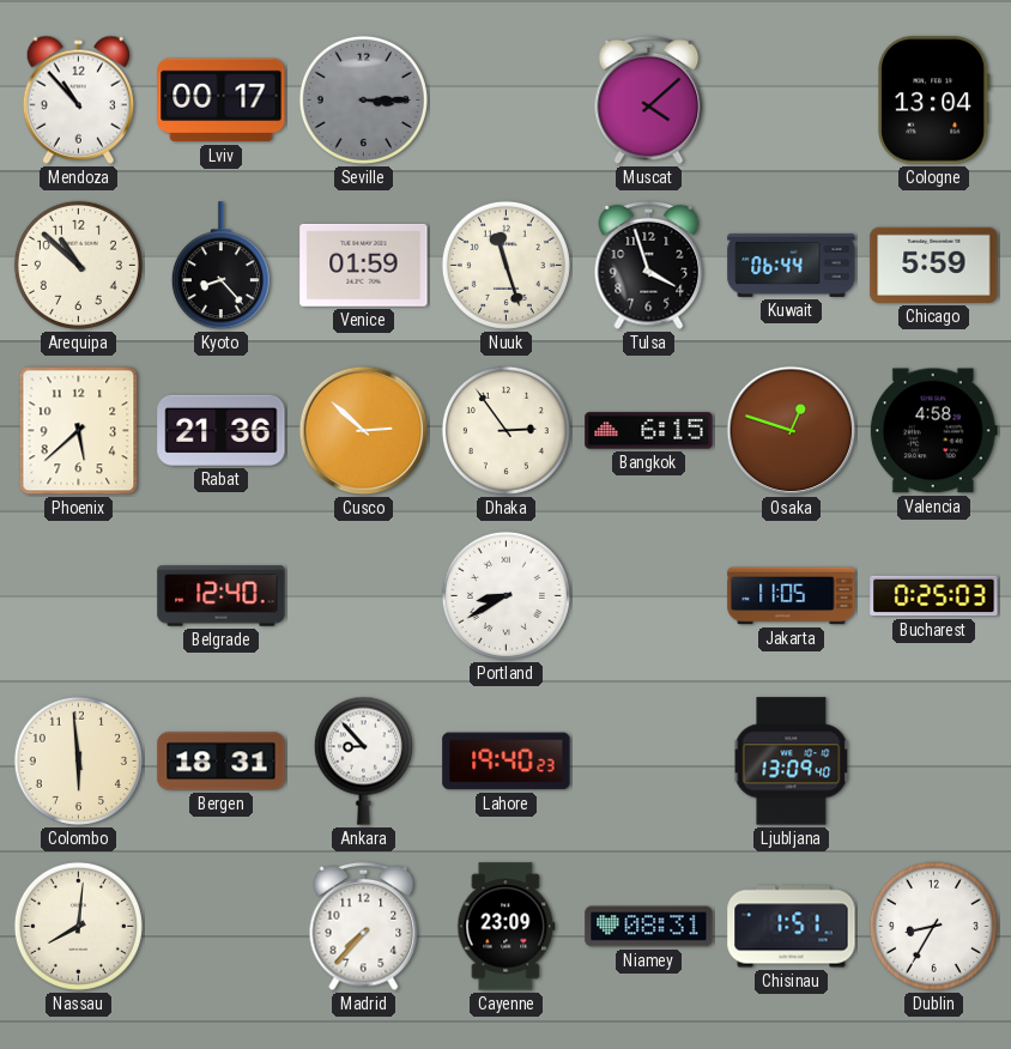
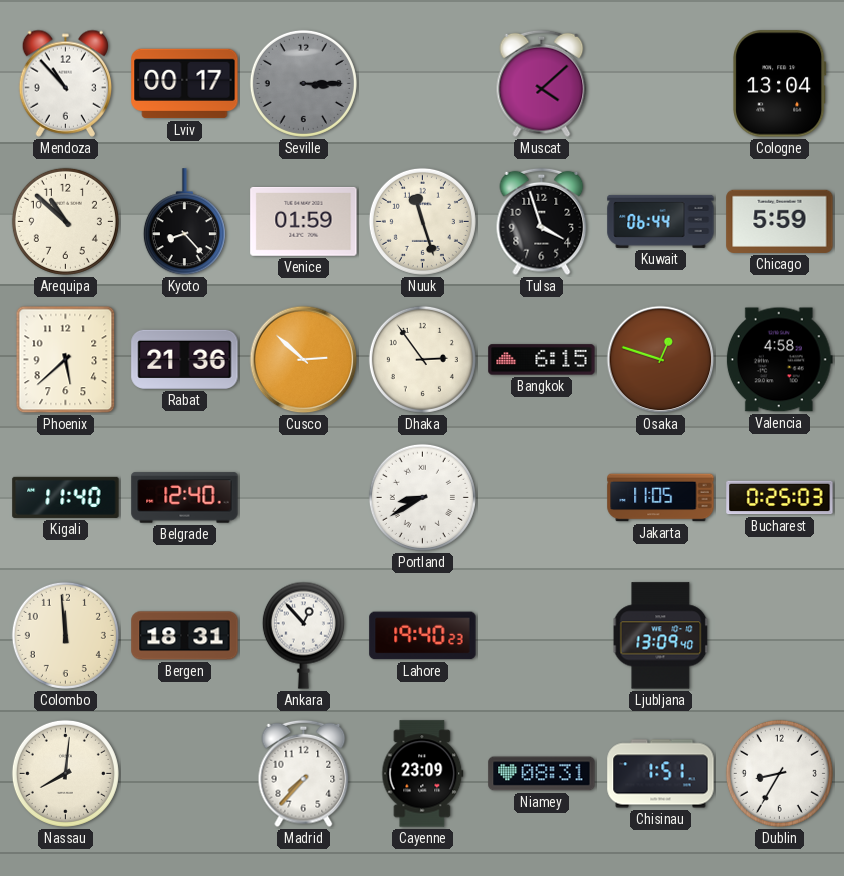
Kigali: none -> 11:40 (66, 497)
Colombo: 5:59 -> 11:59 (65, 635)
Ankara: 8:53 -> 12:53 (303, 635)
